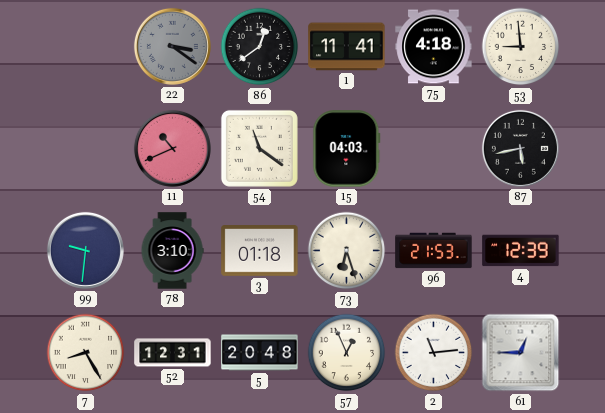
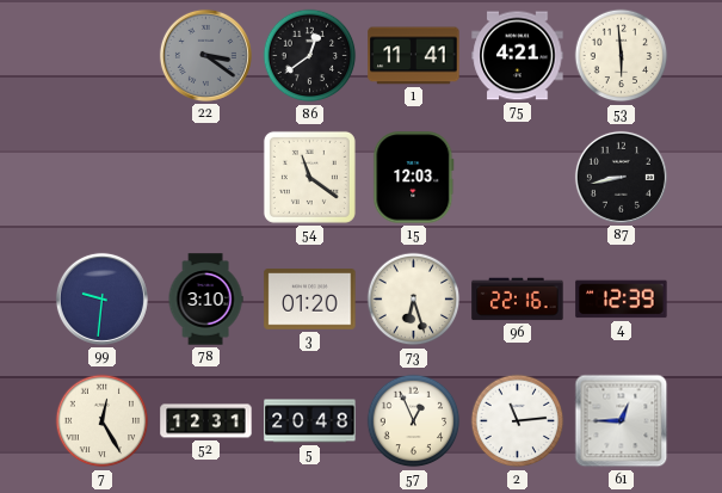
75: 4:18 -> 4:21 (518, 56)
53: 8:59 -> 5:59 (622, 56)
11: 10:41 -> none (172, 148)
15: 04:03 -> 12:03 (414, 178)
87: 5:43 -> 8:43 (621, 177)
3: 01:18 -> 01:20 (310, 300)
96: 21:53 -> 22:16 (518, 300)
7: 8:25 -> 12:25 (103, 421)
